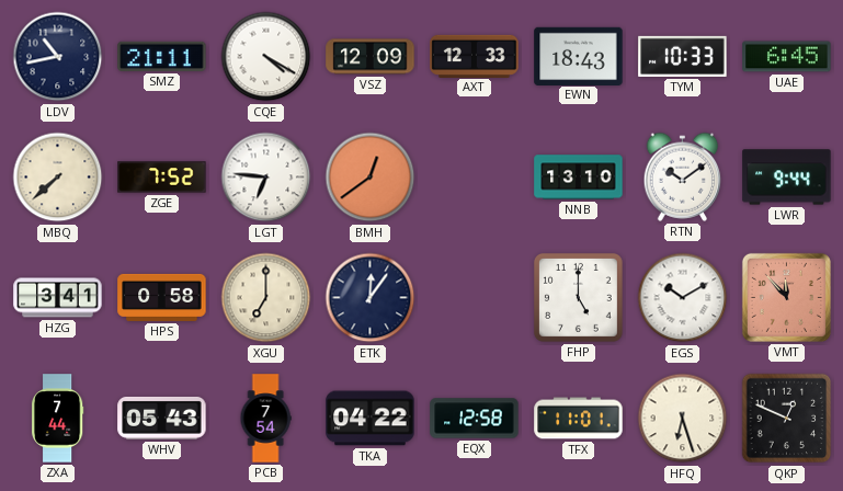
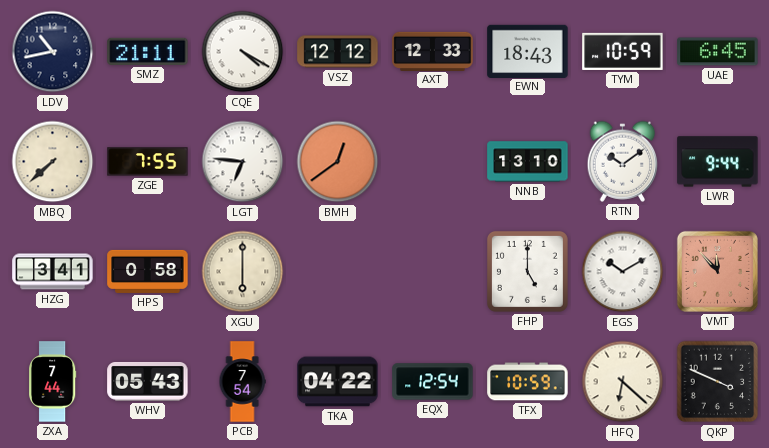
VSZ: 12:09 -> 12:12 (338, 52)
TYM: 10:33 -> 10:59 (623, 51)
ZGE: 7:52 -> 7:55 (148, 162)
XGU: 7:00 -> 6:00 (243, 272)
ETK: 12:06 -> none (371, 298)
EQX: 12:58 -> 12:54 (433, 382)
TFX: 11:01 -> 10:59 (528, 382)
HFQ: 6:27 -> 6:22 (623, 382)
QKP: 12:49 -> 3:49 (718, 382)
